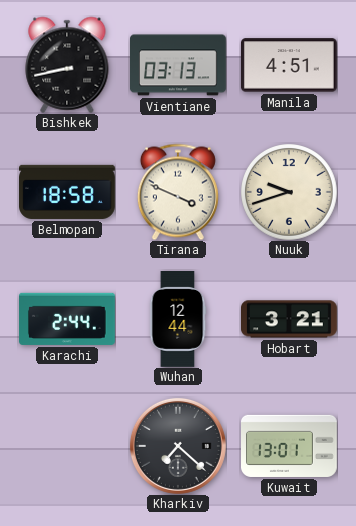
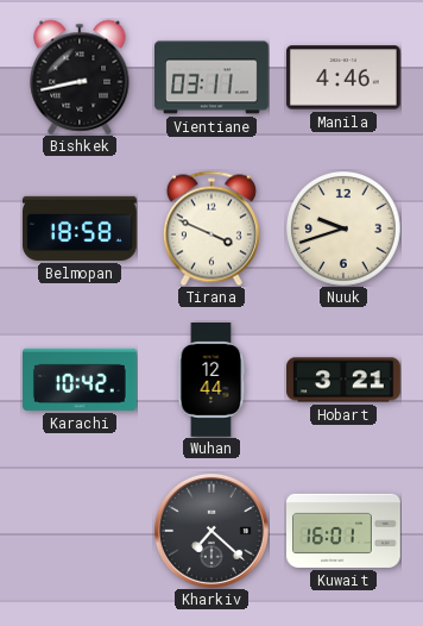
Vientiane: 03:13 -> 03:11 (213, 77)
Manila: 4:51 -> 4:46 (343, 77)
Karachi: 2:44 -> 10:42 (81, 380)
Kuwait: 13:01 -> 16:01 (345, 531)
